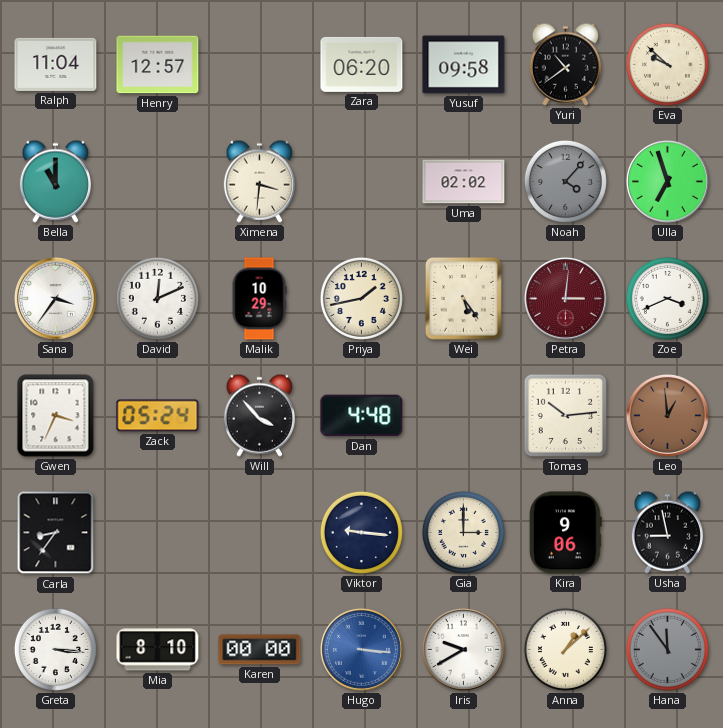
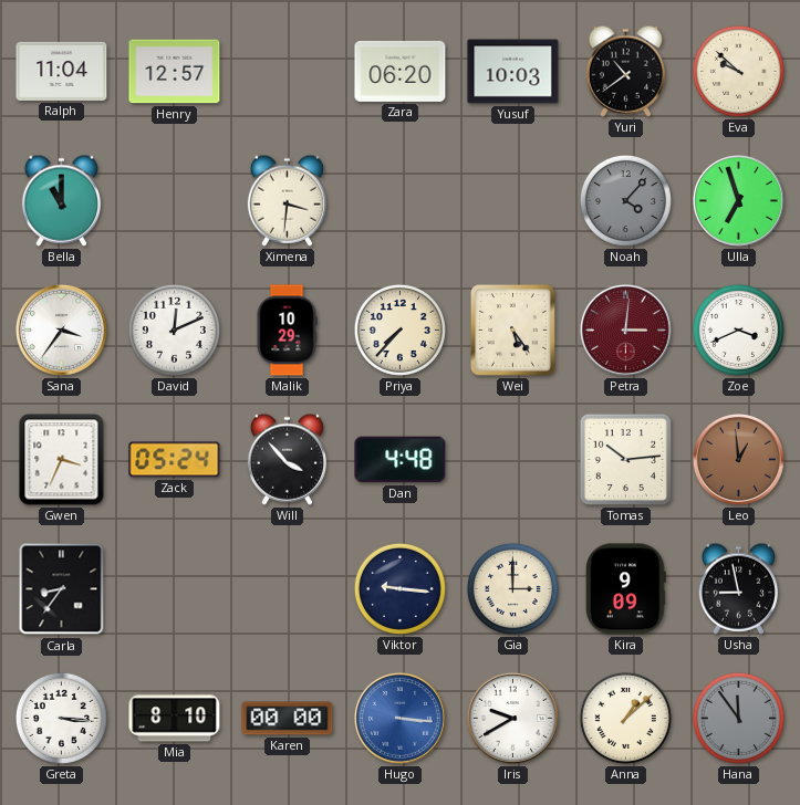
Yusuf: 09:58 -> 10:03 (513, 72)
Uma: 02:02 -> none (464, 182)
Priya: 1:43 -> 7:37 (399, 330)
Kira: 9:06 -> 9:09 (625, 589)
